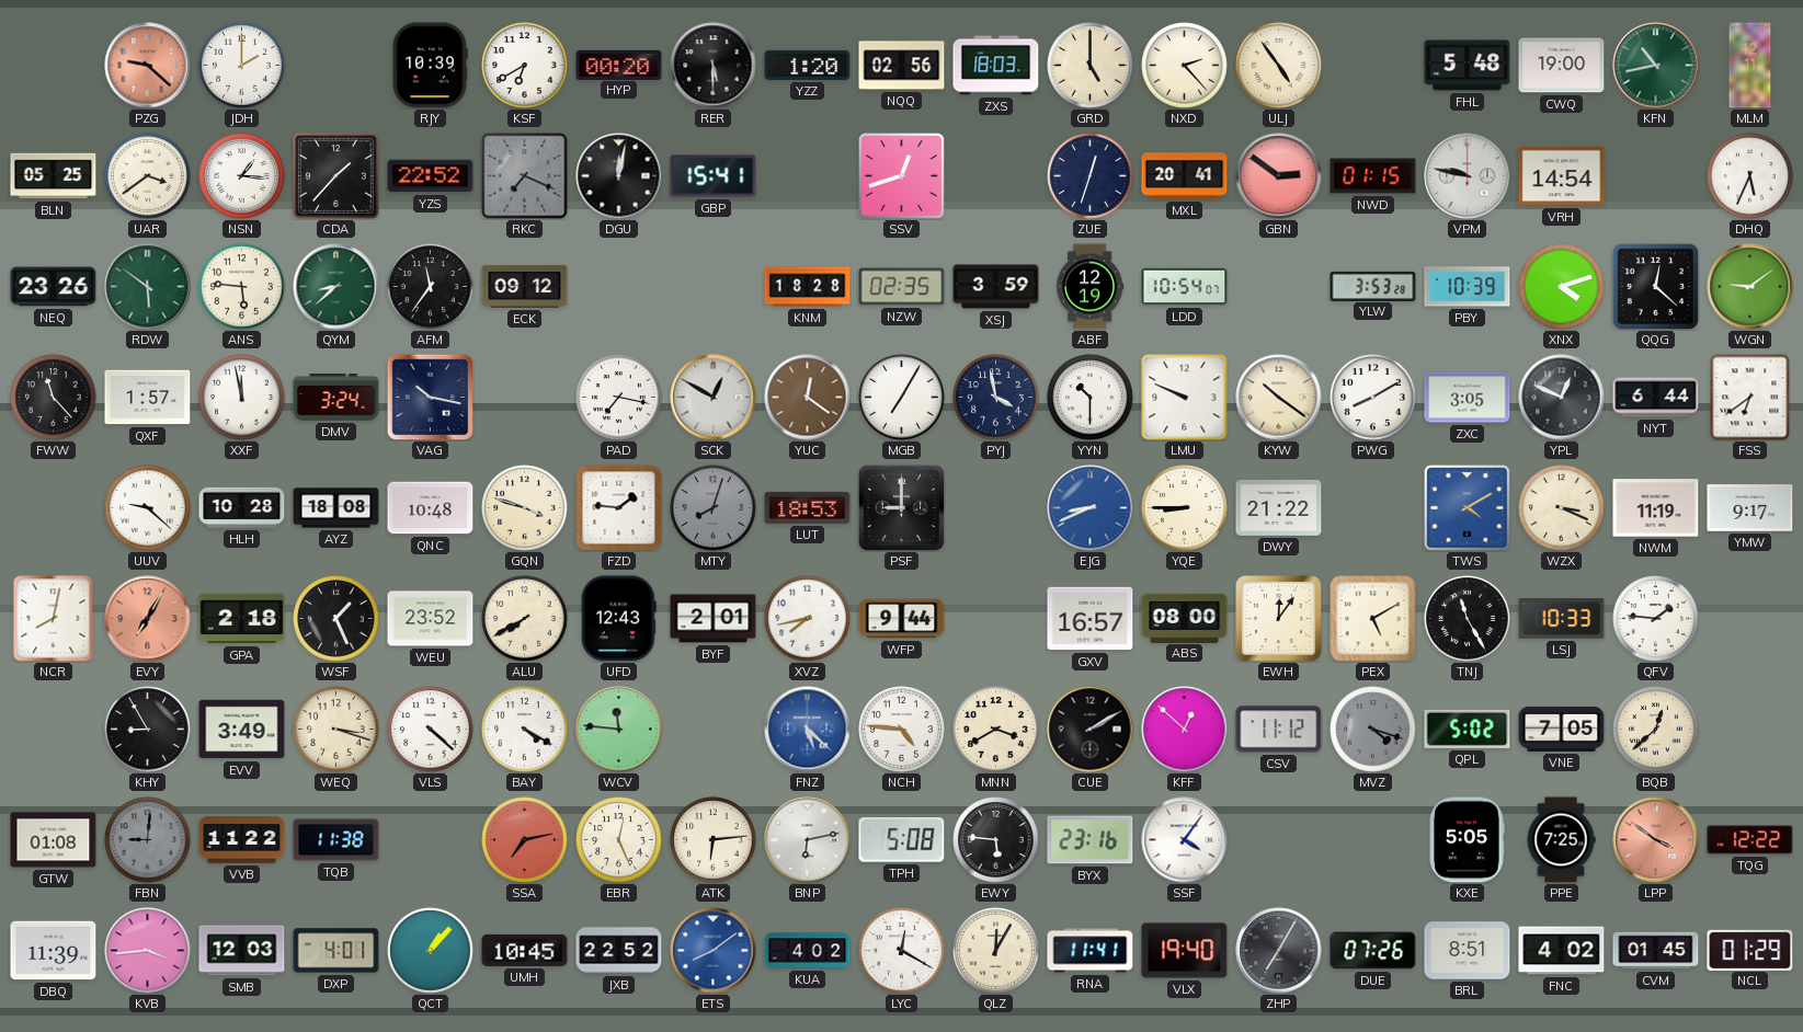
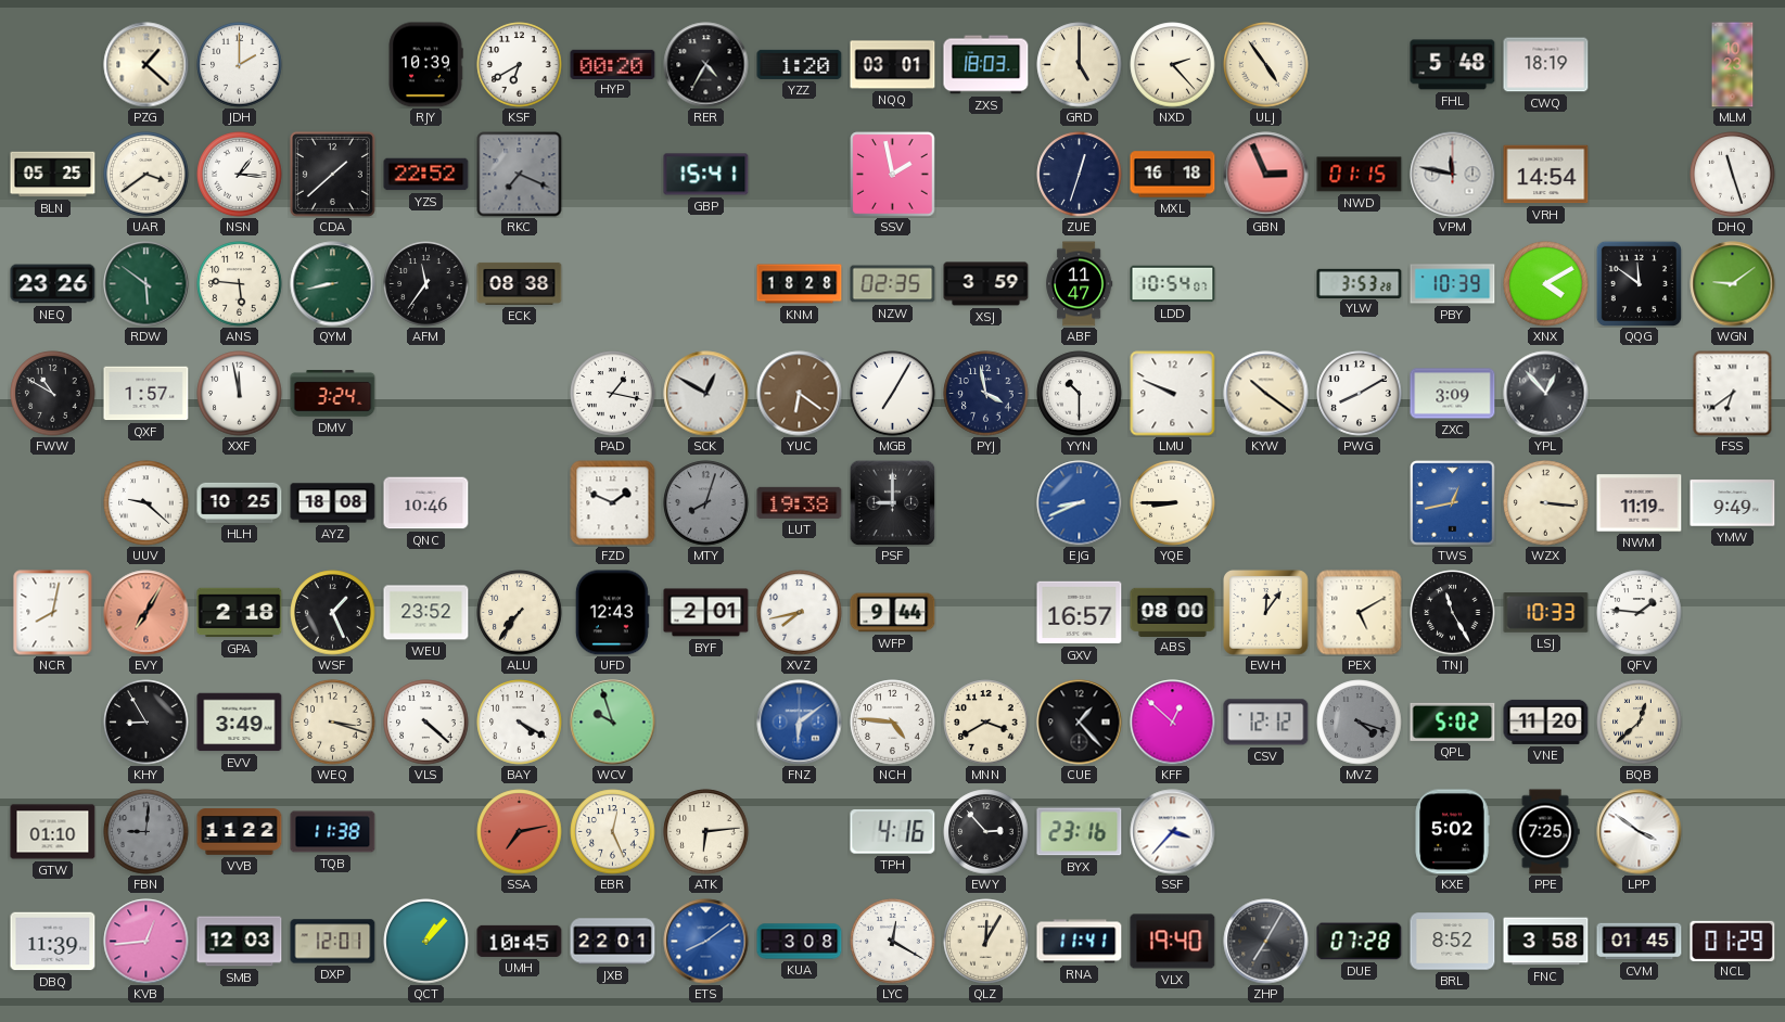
PZG: 9:22 -> 1:22 (146, 65)
PZG dial: salmon -> cream (146, 65)
RER: 5:30 -> 4:35 (706, 65)
NQQ: 02:56 -> 03:01 (893, 65)
CWQ: 19:00 -> 18:19 (1546, 65)
KFN: 10:43 -> none (1656, 66)
MLM: 12:11 -> 10:23 (1733, 65)
CDA: 1:37 -> 1:38 (332, 174)
DGU: 12:02 -> none (619, 176)
SSV: 12:42 -> 1:58 (893, 175)
MXL: 20:41 -> 16:18 (1173, 175)
GBN: 2:51 -> 2:56 (1266, 175)
VPM: 9:47 -> 11:47 (1453, 175)
DHQ: 5:34 -> 11:27 (1733, 175)
QYM: 8:38 -> 8:43 (333, 284)
ECK: 09:12 -> 08:38 (520, 283)
ABF: 12:19 -> 11:47 (1080, 284)
XNX: 4:12 -> 4:10 (1546, 284)
QQG: 12:22 -> 11:51 (1639, 283)
FWW: 11:23 -> 10:50 (53, 394)
VAG: 10:17 -> none (430, 397)
PAD: 7:17 -> 1:17 (613, 394)
YUC: 12:21 -> 6:21 (800, 394)
ZXC: 3:05 -> 3:09 (1453, 394)
YPL: 12:49 -> 12:53 (1546, 394)
NYT: 6:44 -> none (1656, 398)
HLH: 10:28 -> 10:25 (240, 502)
QNC: 10:48 -> 10:46 (426, 503)
GQN: 3:48 -> none (525, 508)
FZD: 1:46 -> 1:49 (613, 503)
LUT: 18:53 -> 19:38 (800, 502)
DWY: 21:22 -> none (1279, 508)
TWS: 4:10 -> 12:43 (1453, 503)
WZX: 3:19 -> 3:16 (1546, 503)
YMW: 9:17 -> 9:49 (1733, 503)
ALU: 7:40 -> 7:36 (520, 613)
WCV: 11:46 -> 9:57 (613, 723)
FNZ: 5:22 -> 6:09 (800, 723)
CUE: 2:10 -> 1:23 (1080, 723)
CSV: 11:12 -> 12:12 (1266, 723)
VNE: 7:05 -> 11:20 (1546, 721)
GTW: 01:08 -> 01:10 (53, 832)
BNP: 6:13 -> none (808, 840)
TPH: 5:08 -> 4:16 (893, 832)
EWY: 5:46 -> 2:53 (986, 832)
SSF: 4:06 -> 3:37 (1173, 832)
KXE: 5:05 -> 5:02 (1452, 832)
LPP dial: salmon -> white (1640, 832)
TQG: 12:22 -> none (1750, 840)
KVB: 3:44 -> 12:44 (146, 942)
DXP: 4:01 -> 12:01 (333, 942)
JXB: 22:52 -> 22:01 (613, 942)
KUA: 4:02 -> 3:08 (800, 942)
DUE: 07:26 -> 07:28 (1360, 942)
BRL: 8:51 -> 8:52 (1453, 942)
FNC: 4:02 -> 3:58 (1546, 942)
